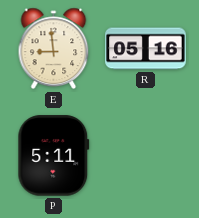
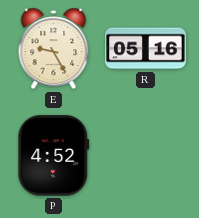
E: 8:59 -> 9:25 (54, 49)
P: 5:11 -> 4:52 (54, 156)
